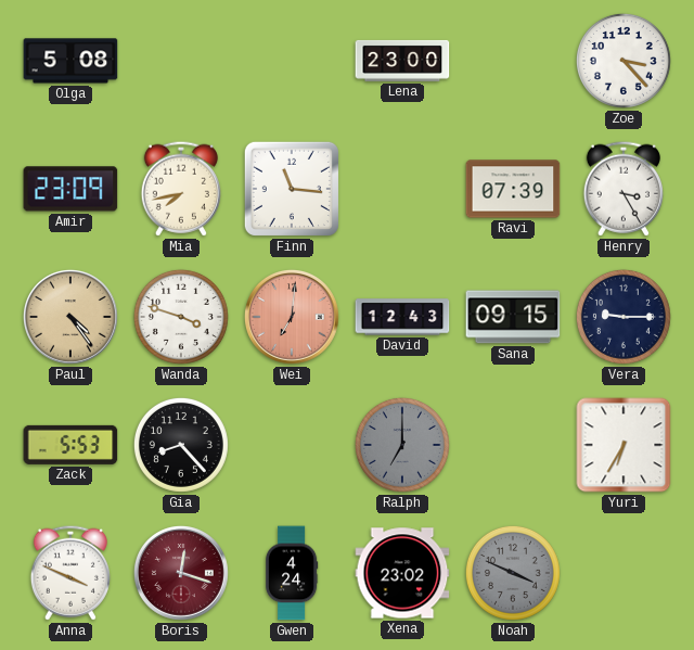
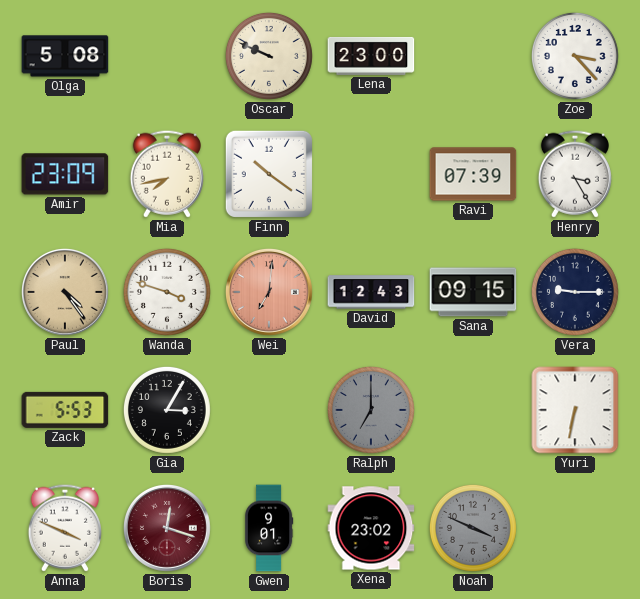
Oscar: none -> 9:49 (269, 56)
Finn: 11:16 -> 10:21 (269, 174)
Gia: 8:23 -> 3:05 (167, 410)
Yuri: 6:35 -> 6:32 (575, 410)
Gwen: 4:24 -> 9:01 (269, 528)
